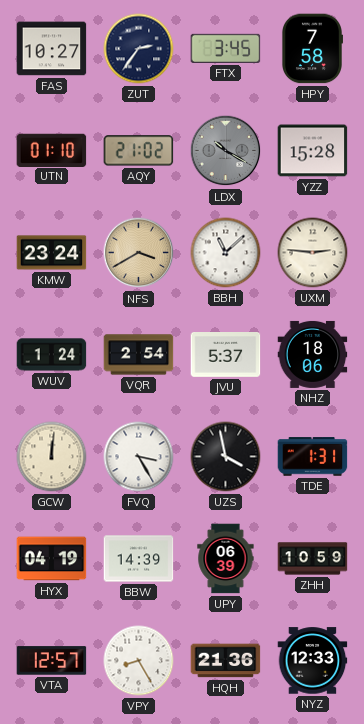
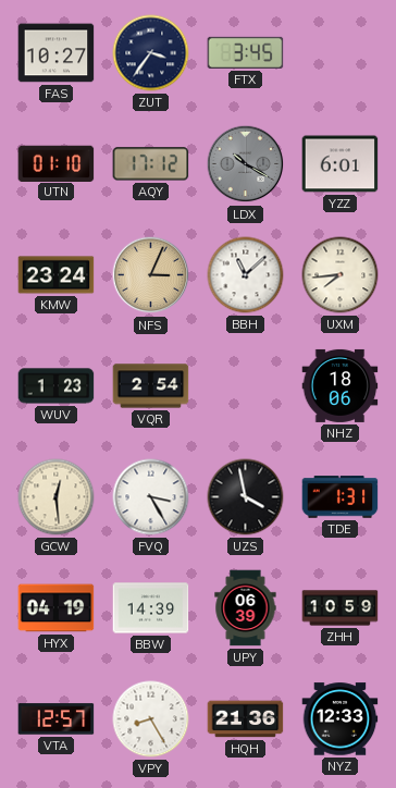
ZUT: 2:36 -> 3:36 (151, 53)
HPY: 7:58 -> none (311, 49)
AQY: 21:02 -> 17:12 (151, 164)
YZZ: 15:28 -> 6:01 (341, 164)
NFS: 3:40 -> 3:04 (151, 275)
UXM: 2:46 -> 7:44 (341, 275)
WUV: 1:24 -> 1:23 (57, 386)
JVU: 5:37 -> none (226, 355)
GCW: 12:01 -> 12:29 (57, 497)
